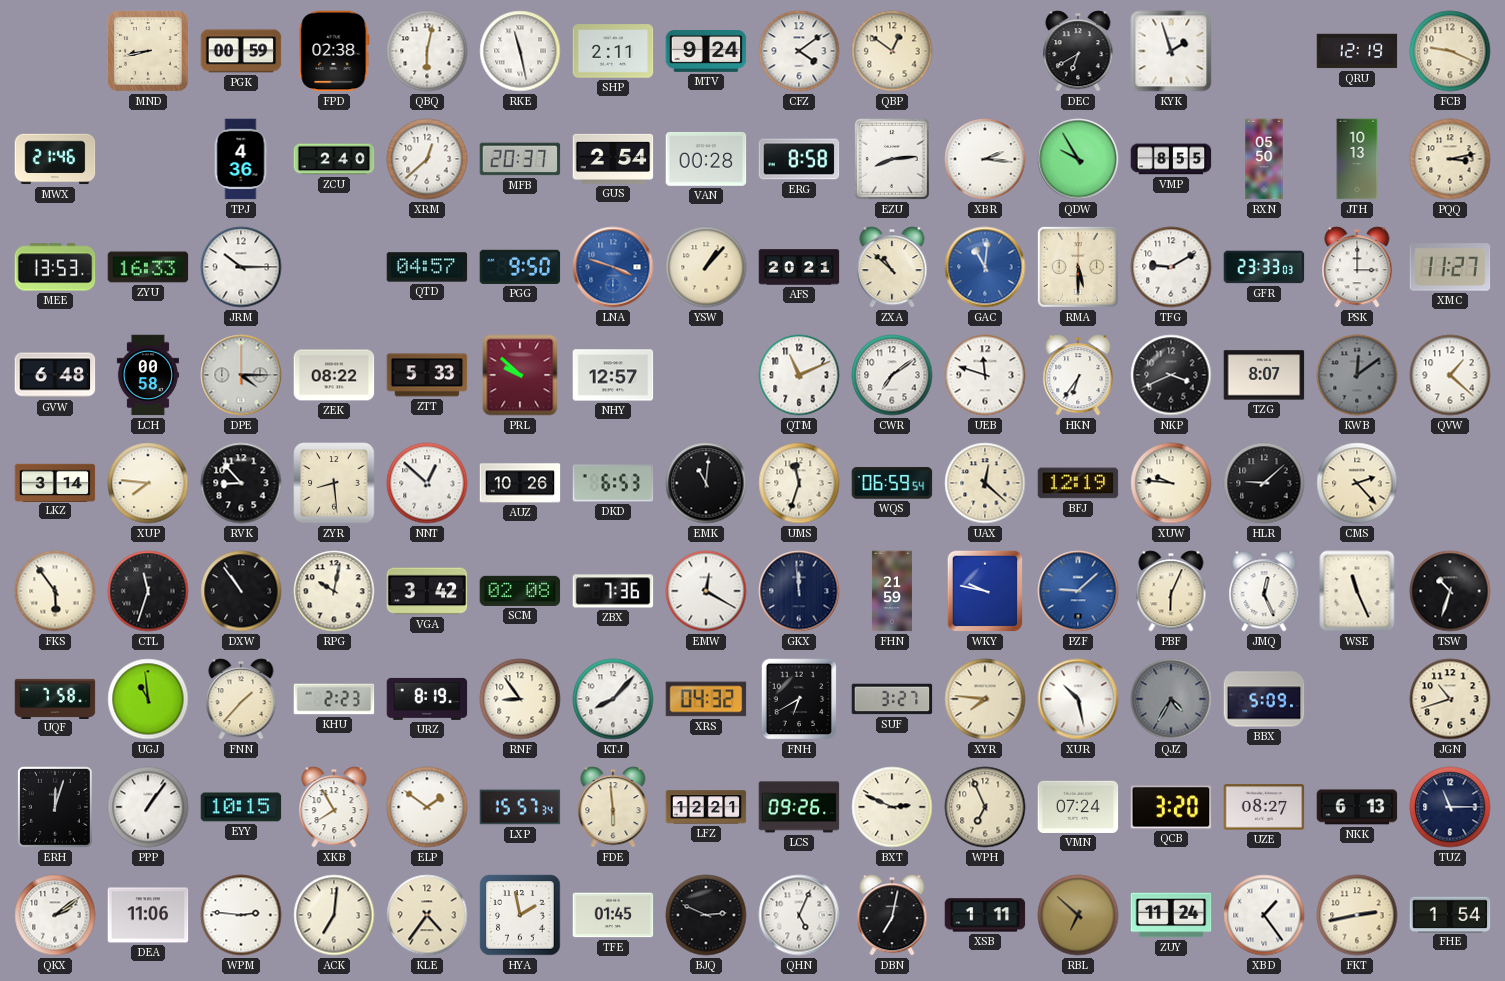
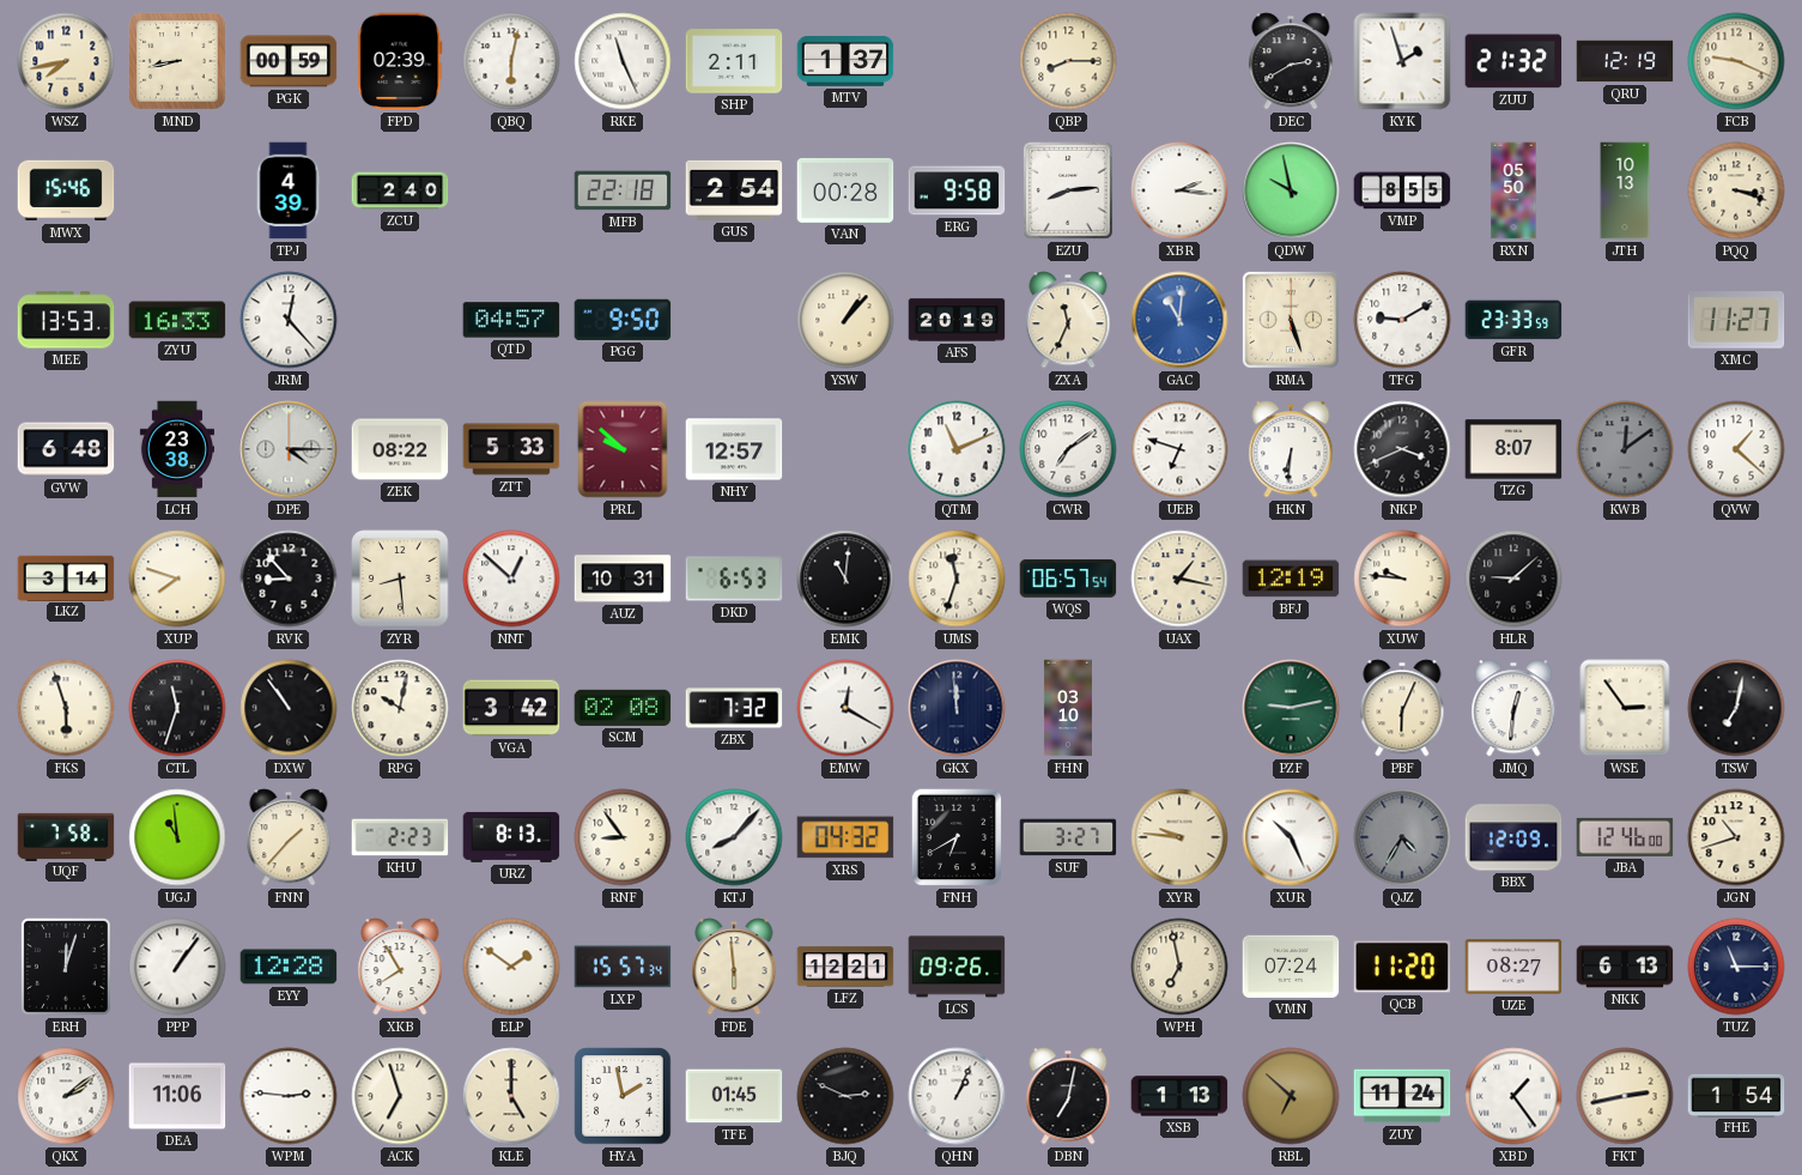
WSZ: none -> 7:43 (66, 61)
FPD: 02:38 -> 02:39 (400, 61)
RKE: 11:28 -> 11:26 (623, 61)
MTV: 9:24 -> 1:37 (845, 61)
CFZ: 4:09 -> none (799, 51)
QBP: 12:51 -> 8:15 (1068, 61)
DEC: 6:40 -> 2:40 (1291, 61)
ZUU: none -> 21:32 (1513, 61)
MWX: 21:46 -> 15:46 (66, 190)
TPJ: 4:36 -> 4:39 (289, 190)
XRM: 12:38 -> none (427, 159)
MFB: 20:37 -> 22:18 (623, 190)
ERG: 8:58 -> 9:58 (957, 190)
QDW: 9:55 -> 9:58 (1291, 190)
PQQ: 3:13 -> 3:18 (1736, 190)
JRM: 10:15 -> 12:23 (289, 320)
LNA: 3:48 -> none (613, 267)
AFS: 20:21 -> 20:19 (957, 320)
ZXA: 10:52 -> 11:34 (1068, 320)
RMA: 5:30 -> 5:27 (1291, 320)
GFR: 23:33:03 -> 23:33:59 (1513, 320)
PSK: 3:00 -> none (1357, 267)
LCH: 00:58 -> 23:38 (177, 449)
UEB: 11:48 -> 6:48 (1179, 449)
HKN: 6:36 -> 6:31 (1291, 449)
XUP: 7:46 -> 7:48 (177, 579)
AUZ: 10:26 -> 10:31 (623, 579)
WQS: 06:59 -> 06:57 (1068, 579)
UAX: 12:22 -> 1:17 (1179, 579)
CMS: 2:23 -> none (1357, 483)
FKS: 5:54 -> 5:57 (66, 708)
ZBX: 7:36 -> 7:32 (734, 708)
FHN: 21:59 -> 03:10 (1068, 708)
WKY: 9:47 -> none (985, 591)
PZF: 9:08 -> 9:13 (1291, 708)
PZF dial: blue -> green (1291, 708)
JMQ: 12:26 -> 12:31 (1513, 708)
WSE: 11:26 -> 2:54 (1625, 708)
TSW: 10:33 -> 7:02 (1736, 708)
URZ: 8:19 -> 8:13 (511, 837)
XYR: 7:46 -> 9:46 (1179, 837)
XUR: 10:28 -> 10:26 (1291, 837)
BBX: 5:09 -> 12:09 (1513, 837)
JBA: none -> 12:46 (1625, 837)
EYY: 10:15 -> 12:28 (289, 967)
BXT: 2:49 -> none (892, 807)
WPH: 6:56 -> 6:58 (1179, 967)
QCB: 3:20 -> 11:20 (1402, 967)
ACK: 7:01 -> 6:57 (400, 1096)
KLE: 4:36 -> 5:00 (511, 1096)
QHN: 5:04 -> 1:04 (957, 1096)
XSB: 1:11 -> 1:13 (1179, 1096)
